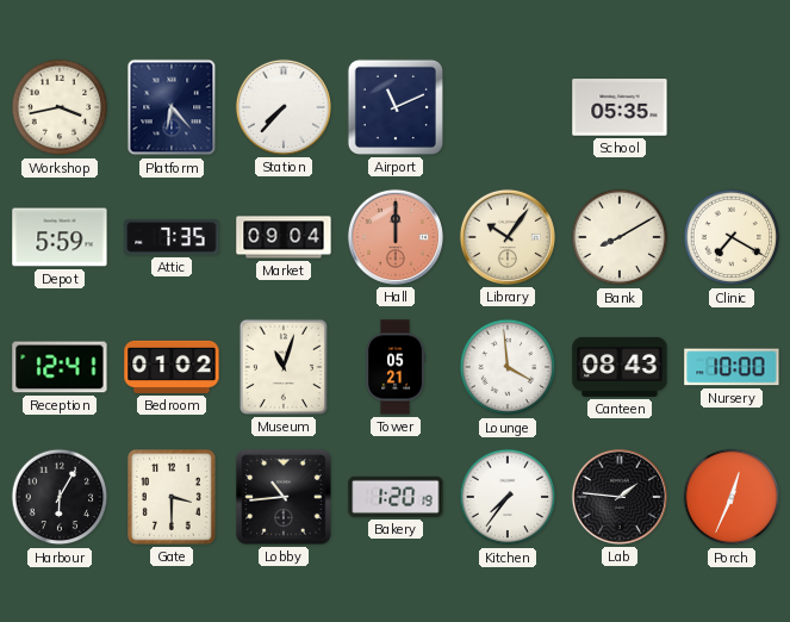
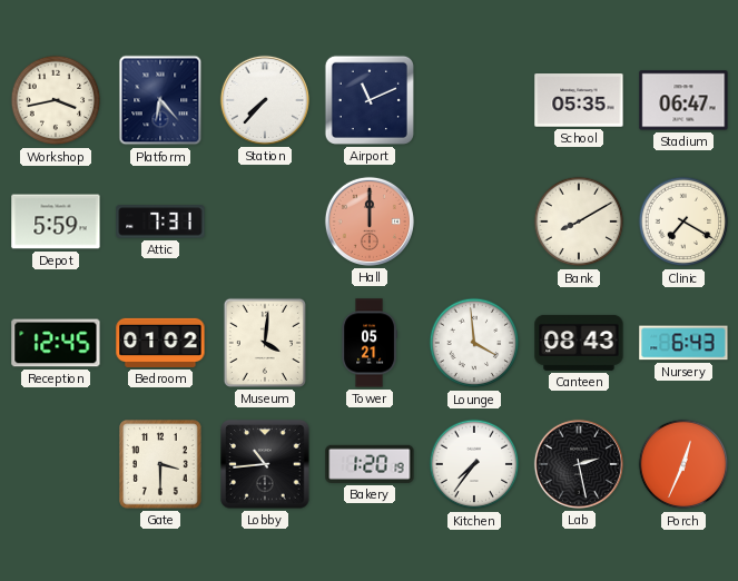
Stadium: none -> 06:47 (683, 100)
Attic: 7:35 -> 7:31 (160, 221)
Market: 09:04 -> none (284, 237)
Library: 10:06 -> none (508, 237)
Reception: 12:41 -> 12:45 (56, 343)
Museum: 11:03 -> 4:01 (265, 343)
Nursery: 10:00 -> 6:43 (683, 343)
Harbour: 6:05 -> none (60, 497)
Lab: 1:46 -> 2:28 (579, 464)
